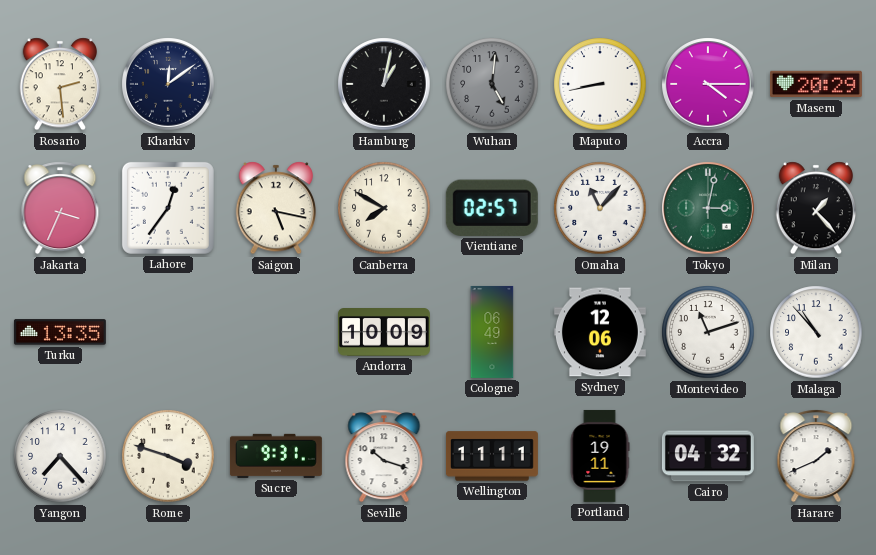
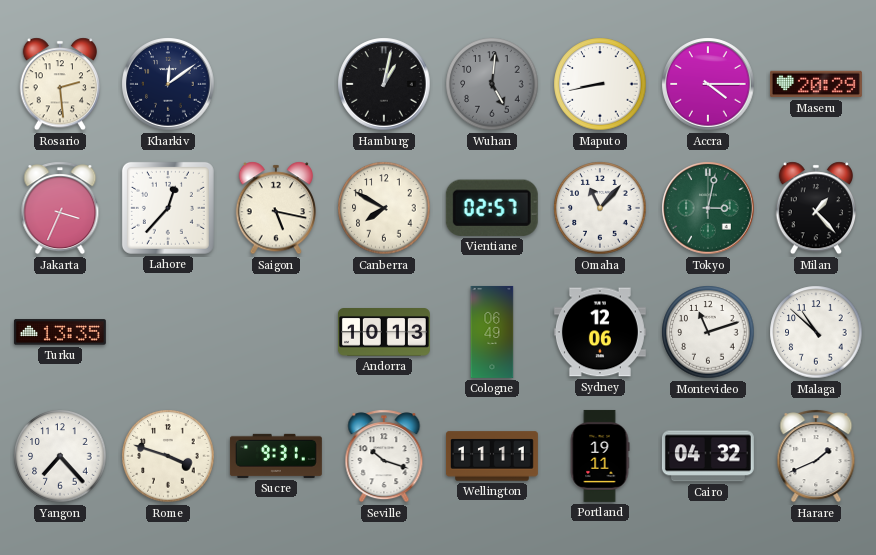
Lahore: 12:36 -> 12:37 (168, 208)
Andorra: 10:09 -> 10:13 (384, 333)
Malaga: 10:53 -> 10:52 (816, 332)
